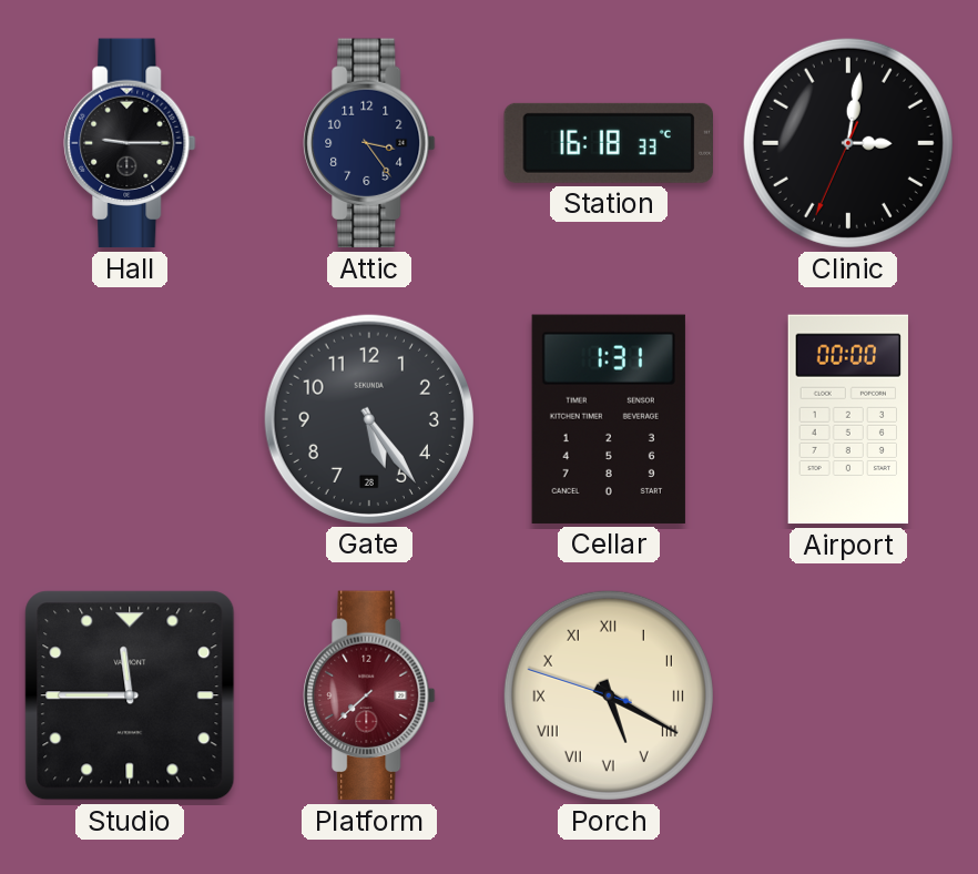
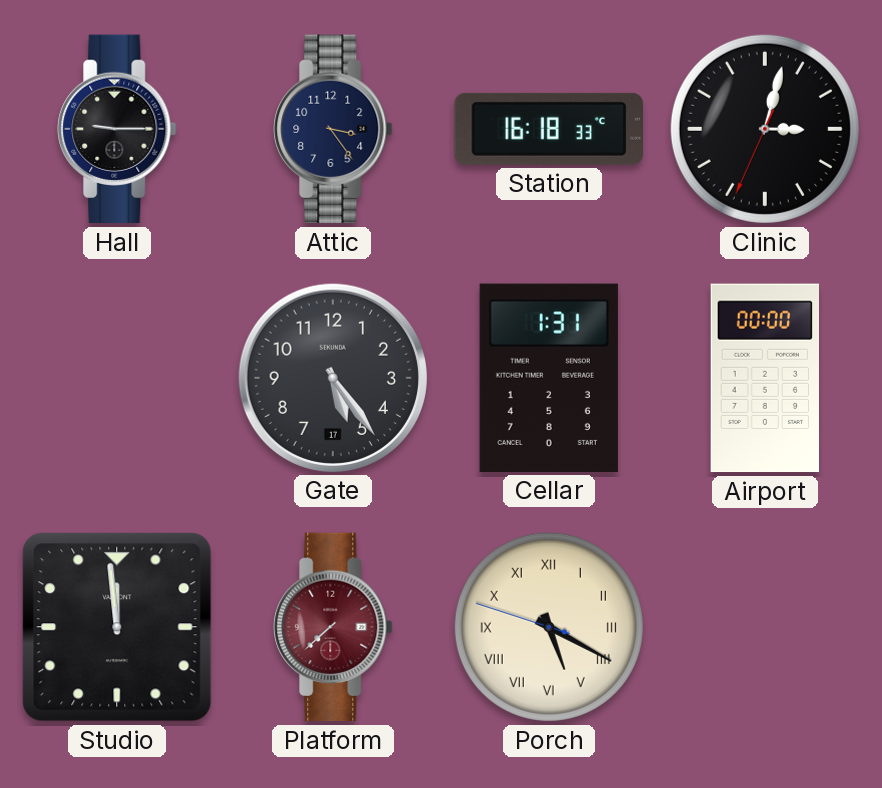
Clinic: 3:01 -> 3:02 (765, 129)
Gate date: 28 -> 17 (332, 377)
Studio: 11:45 -> 11:59 (117, 627)
